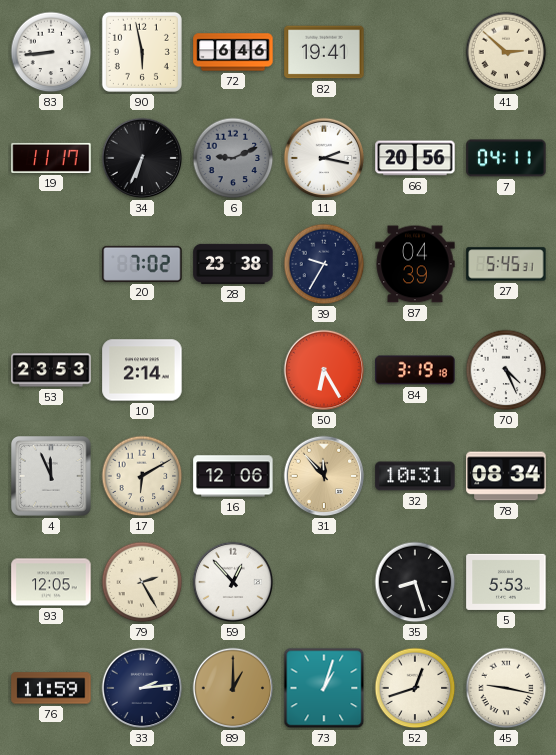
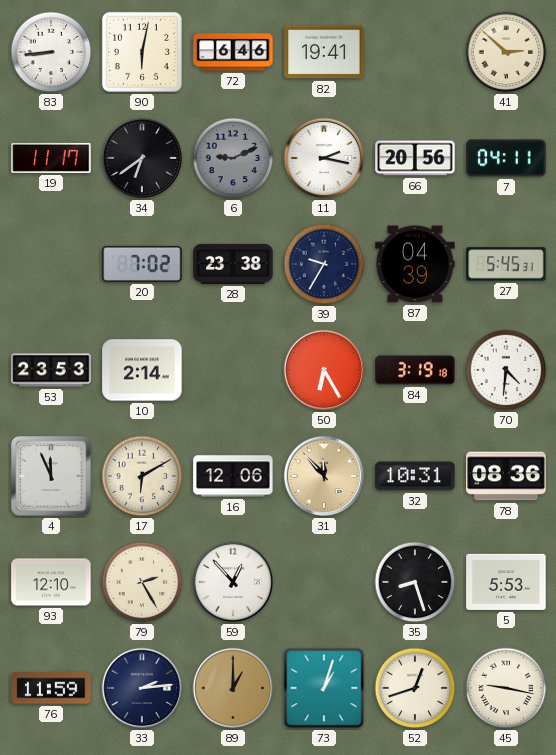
90: 5:58 -> 6:02 (142, 52)
34: 6:34 -> 6:39 (142, 158)
70: 4:26 -> 4:31 (506, 370)
78: 08:34 -> 08:36 (506, 476)
93: 12:05 -> 12:10 (51, 582)
